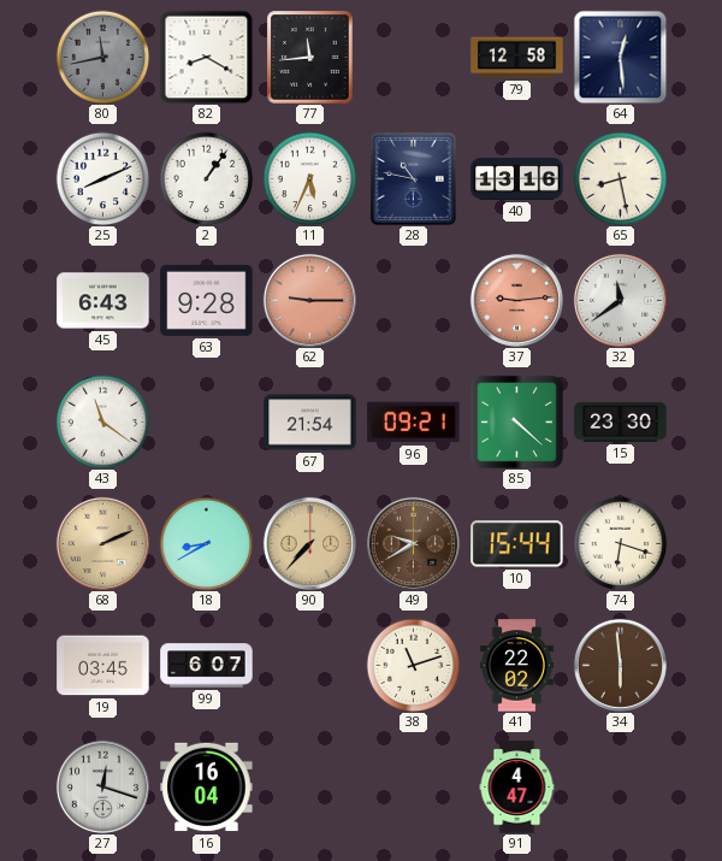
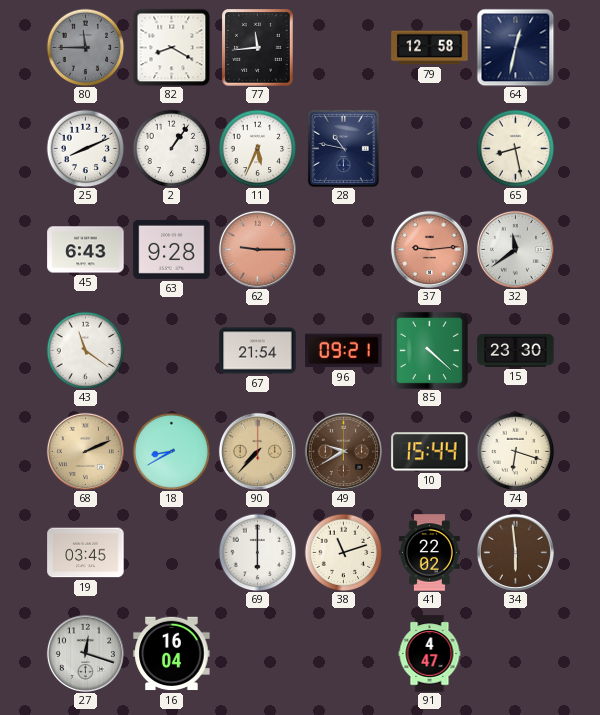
80: 11:43 -> 11:45 (85, 47)
64: 12:29 -> 12:32 (515, 47)
40: 13:16 -> none (517, 179)
99: 6:07 -> none (207, 666)
69: none -> 6:00 (257, 552)
